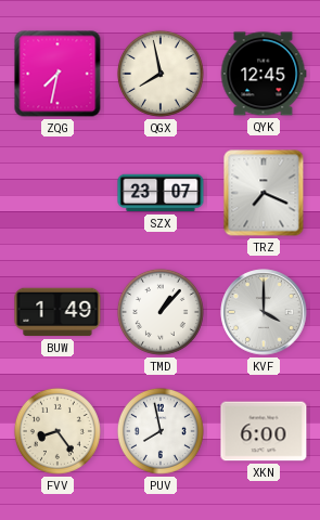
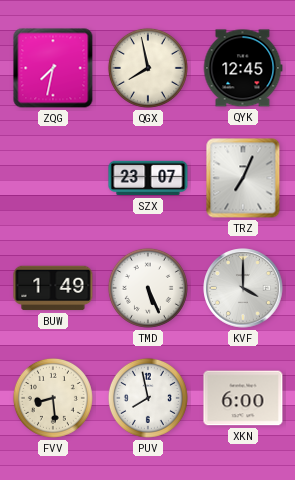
TRZ: 7:19 -> 7:04 (243, 178)
TMD: 1:07 -> 5:26 (148, 288)
FVV: 8:24 -> 8:29 (53, 398)
